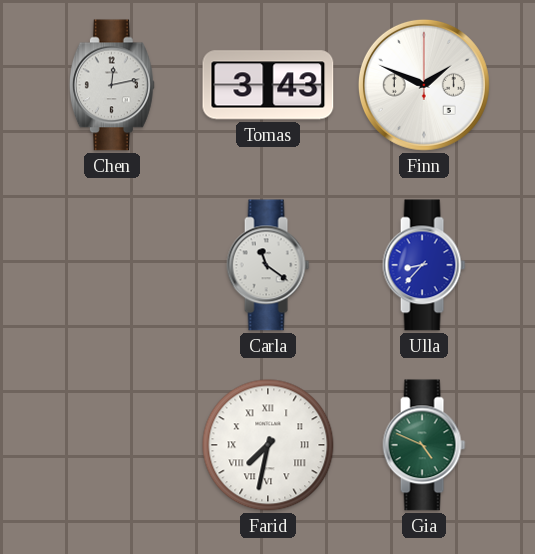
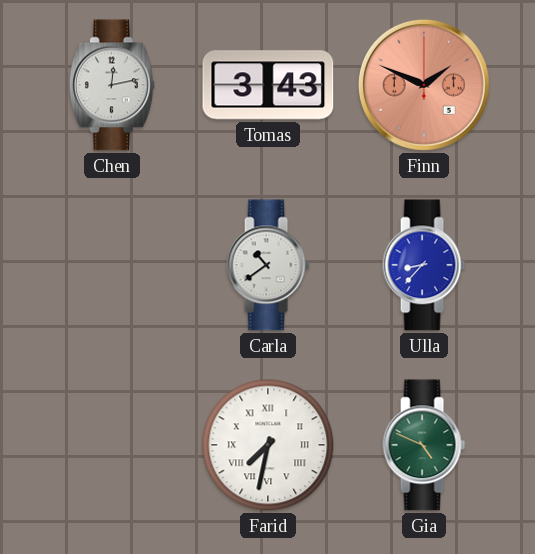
Finn dial: white -> salmon (424, 85)
Carla: 11:21 -> 10:39 (268, 265)
